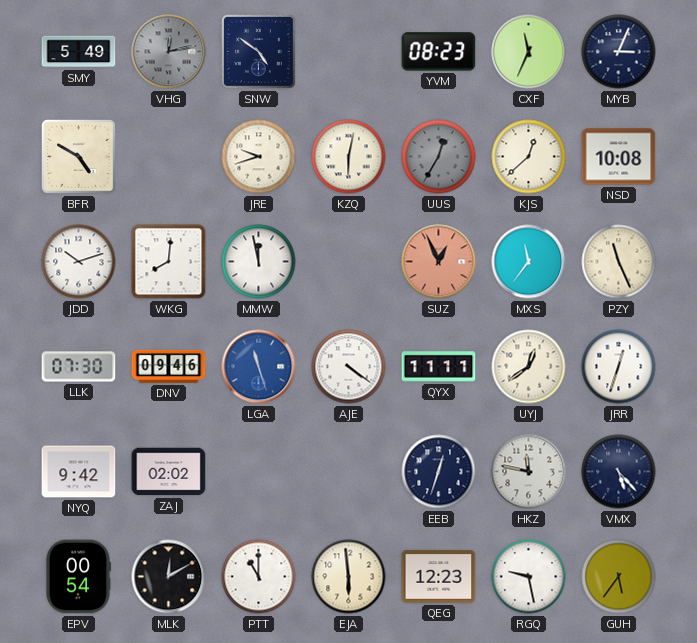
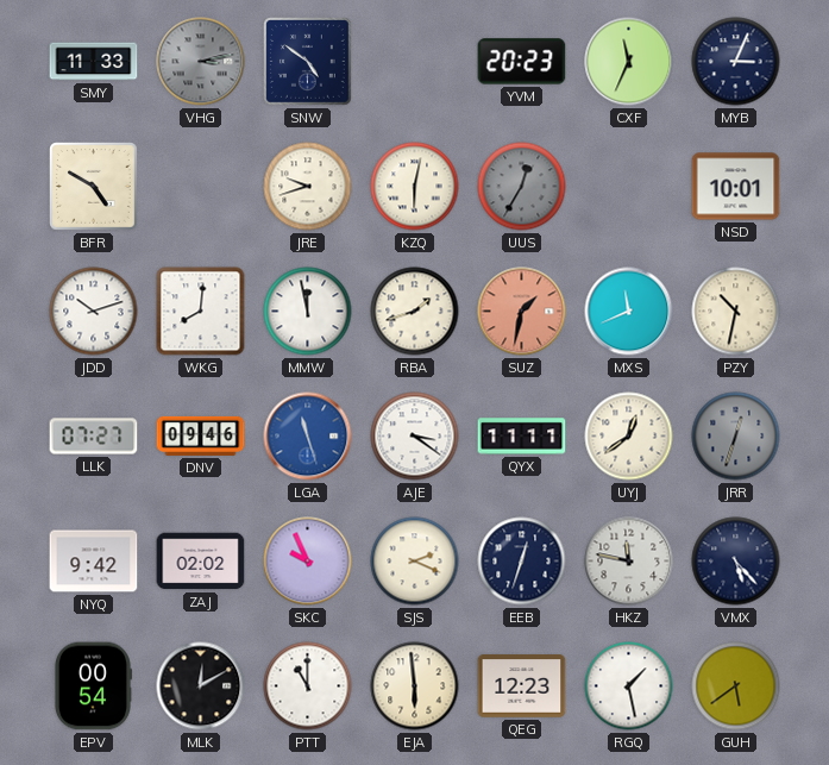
SMY: 5:49 -> 11:33 (94, 62)
VHG: 12:13 -> 3:13 (201, 62)
YVM: 08:23 -> 20:23 (522, 62)
KJS: 12:38 -> none (529, 157)
NSD: 10:08 -> 10:01 (736, 187)
RBA: none -> 1:42 (415, 312)
SUZ: 12:56 -> 1:32 (522, 312)
MXS: 11:36 -> 11:41 (629, 312)
PZY: 11:26 -> 10:32 (736, 312)
LLK: 07:30 -> 07:27 (94, 437)
AJE: 4:21 -> 3:21 (415, 437)
JRR dial: white -> grey (736, 437)
SKC: none -> 9:56 (308, 562)
SJS: none -> 2:19 (415, 562)
RGQ: 9:28 -> 1:28 (629, 686)
GUH: 5:36 -> 5:39 (736, 686)
